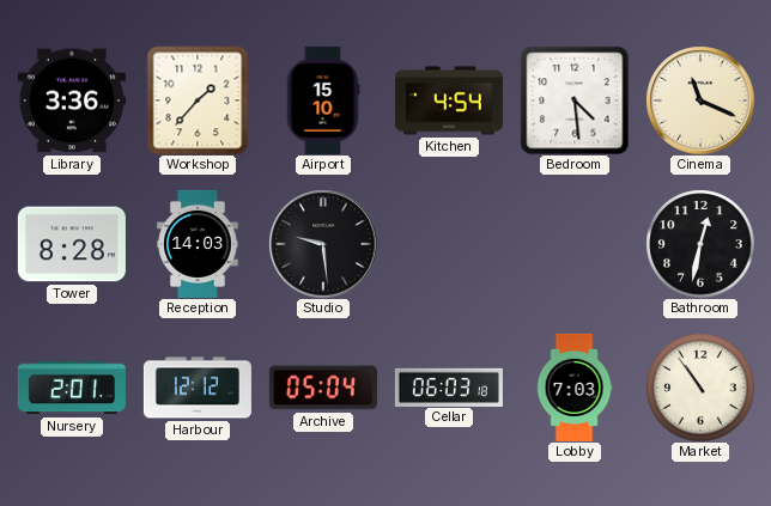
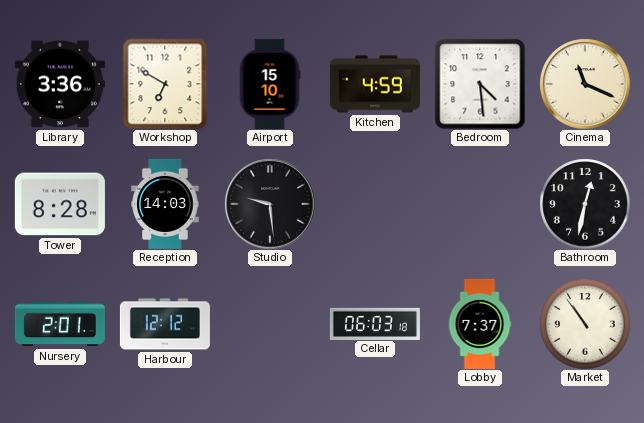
Workshop: 1:37 -> 6:50 (165, 84)
Kitchen: 4:54 -> 4:59 (375, 84)
Archive: 05:04 -> none (323, 388)
Lobby: 7:03 -> 7:37 (480, 324)
